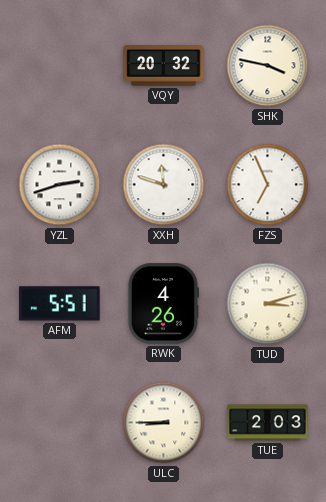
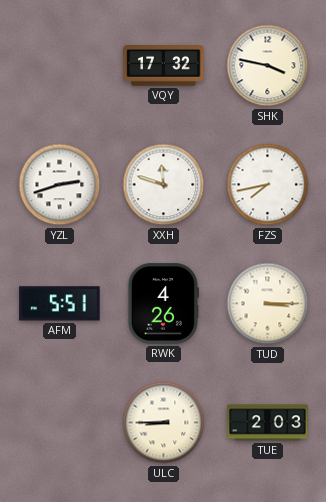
VQY: 20:32 -> 17:32 (164, 66)
FZS: 6:56 -> 7:43 (268, 185)
TUD: 3:12 -> 3:15 (268, 304)
